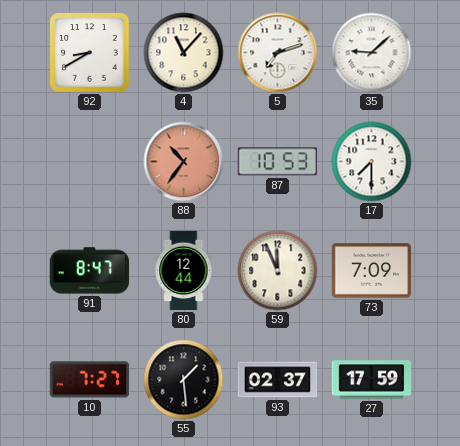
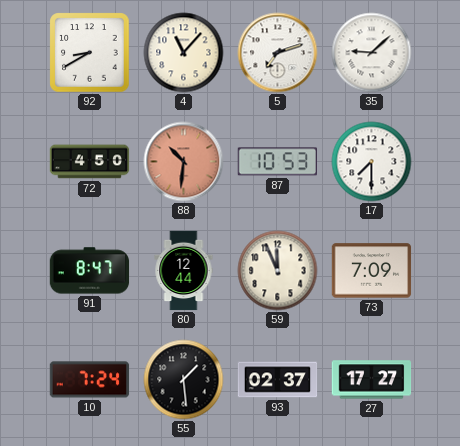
72: none -> 4:50 (90, 162)
88: 10:36 -> 10:31 (184, 162)
10: 7:27 -> 7:24 (90, 380)
27: 17:59 -> 17:27 (372, 380)
